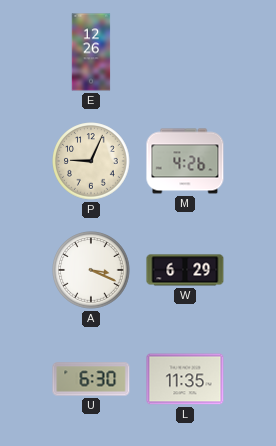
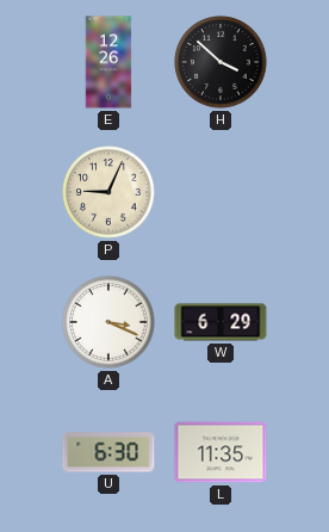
H: none -> 3:52 (221, 62)
M: 4:26 -> none (185, 161)
